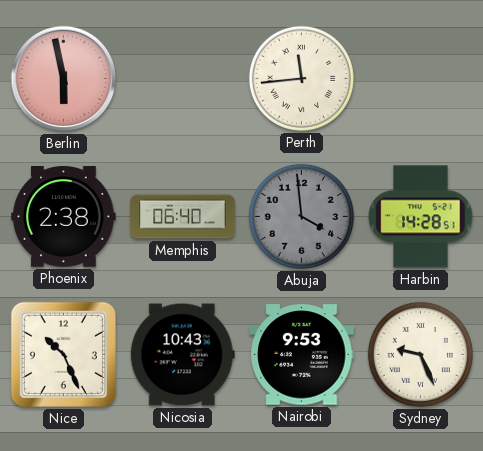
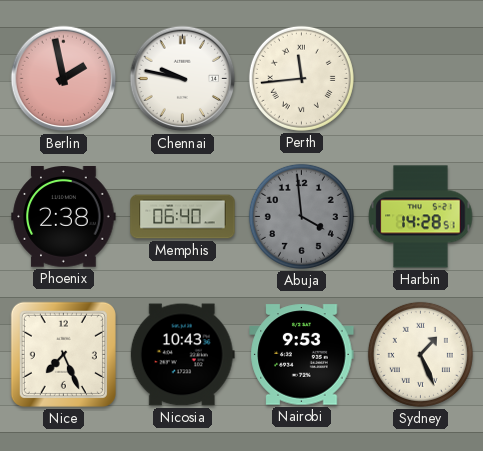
Berlin: 5:58 -> 1:58 (64, 79)
Chennai: none -> 9:47 (183, 79)
Nice: 10:26 -> 7:26 (63, 354)
Sydney: 9:26 -> 1:26 (420, 354)
